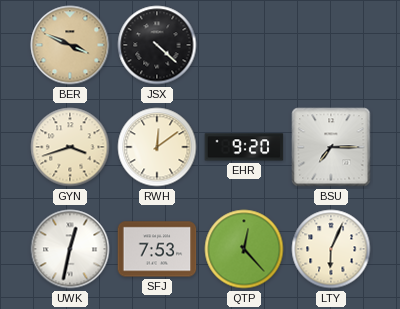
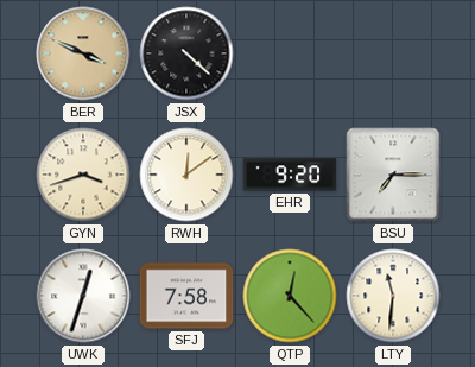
UWK: 12:32 -> 12:33 (83, 296)
SFJ: 7:53 -> 7:58 (186, 296)
LTY: 6:04 -> 11:31 (393, 296)
